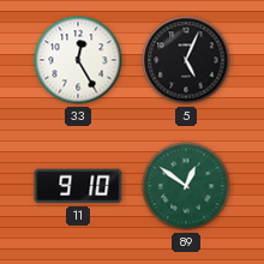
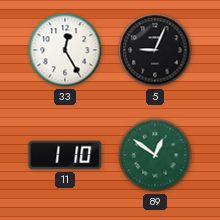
5: 5:04 -> 9:04 (155, 50)
11: 9:10 -> 1:10 (65, 155)
